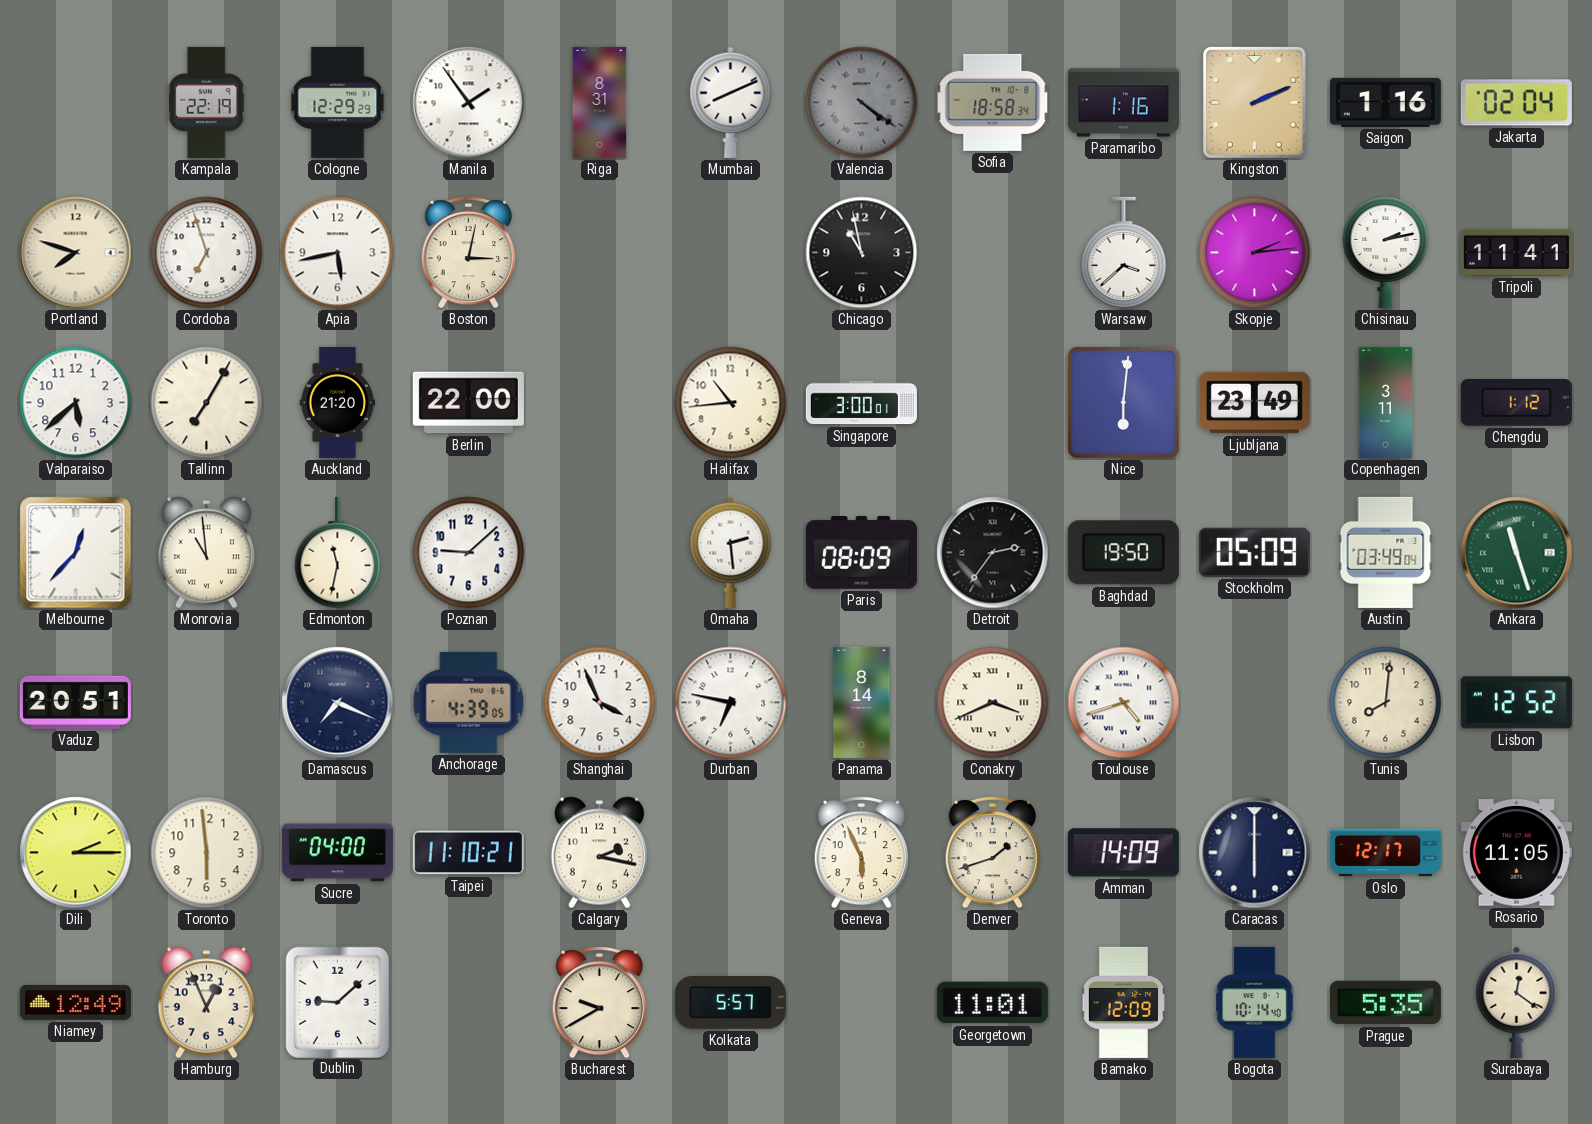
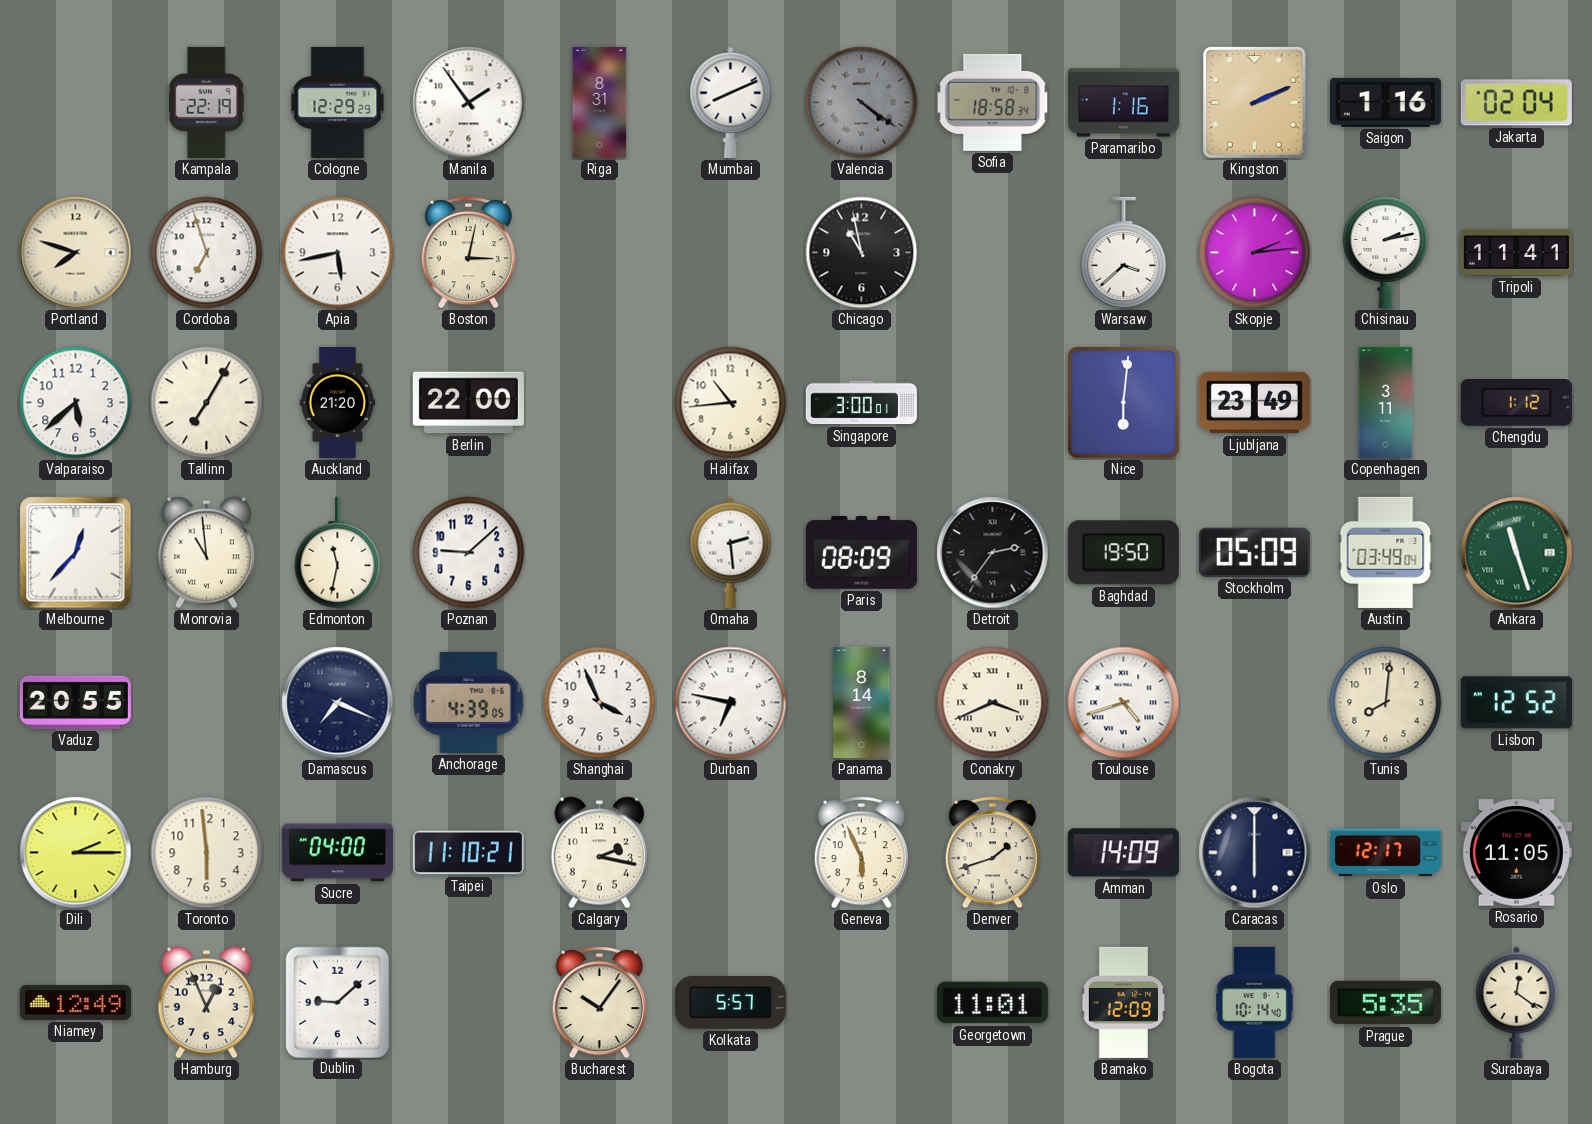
Vaduz: 20:51 -> 20:55 (75, 702)
Bucharest: 9:40 -> 10:06 (599, 1002)
